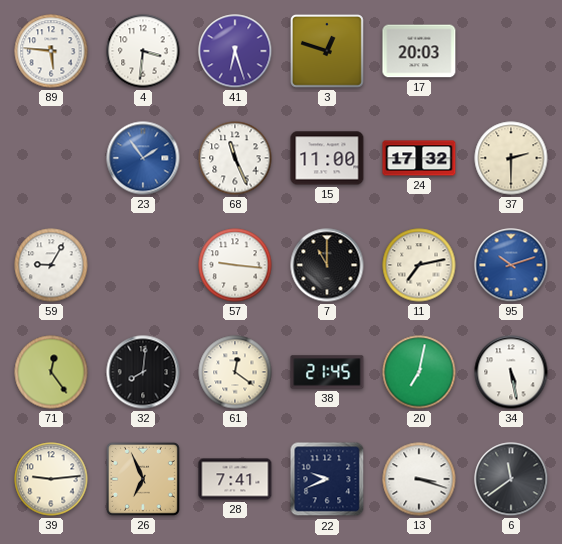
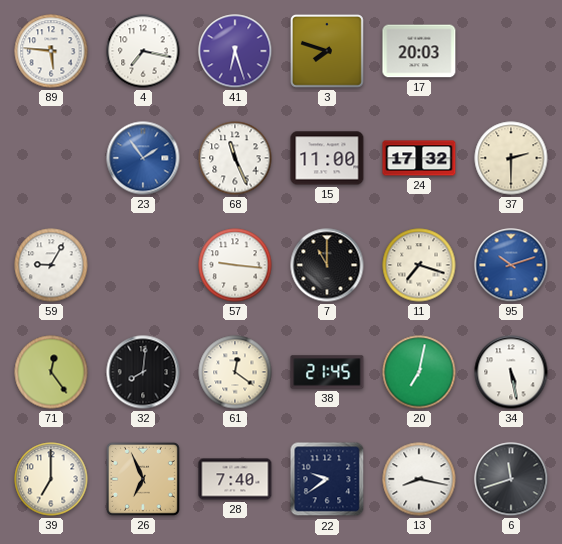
4: 3:31 -> 7:17 (143, 51)
3: 12:48 -> 7:48 (327, 51)
11: 7:13 -> 7:18 (419, 265)
39: 9:14 -> 7:00 (51, 479)
28: 7:41 -> 7:40 (235, 479)
22: 9:41 -> 9:39 (327, 479)
13: 3:18 -> 8:17 (419, 479)
6: 11:39 -> 11:42 (511, 479)
